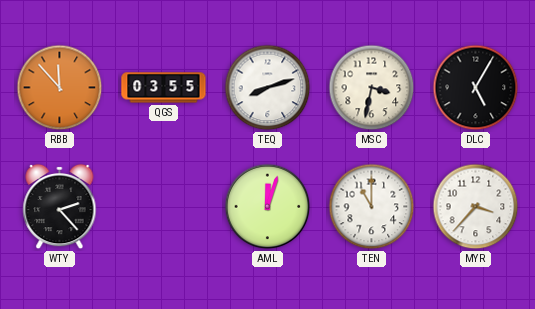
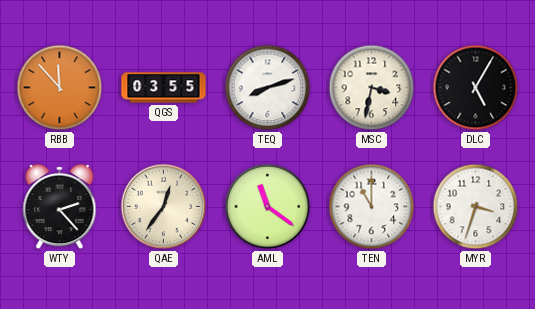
QAE: none -> 12:36 (164, 207)
AML: 12:03 -> 11:21 (268, 207)
MYR: 3:37 -> 3:33 (476, 207)
